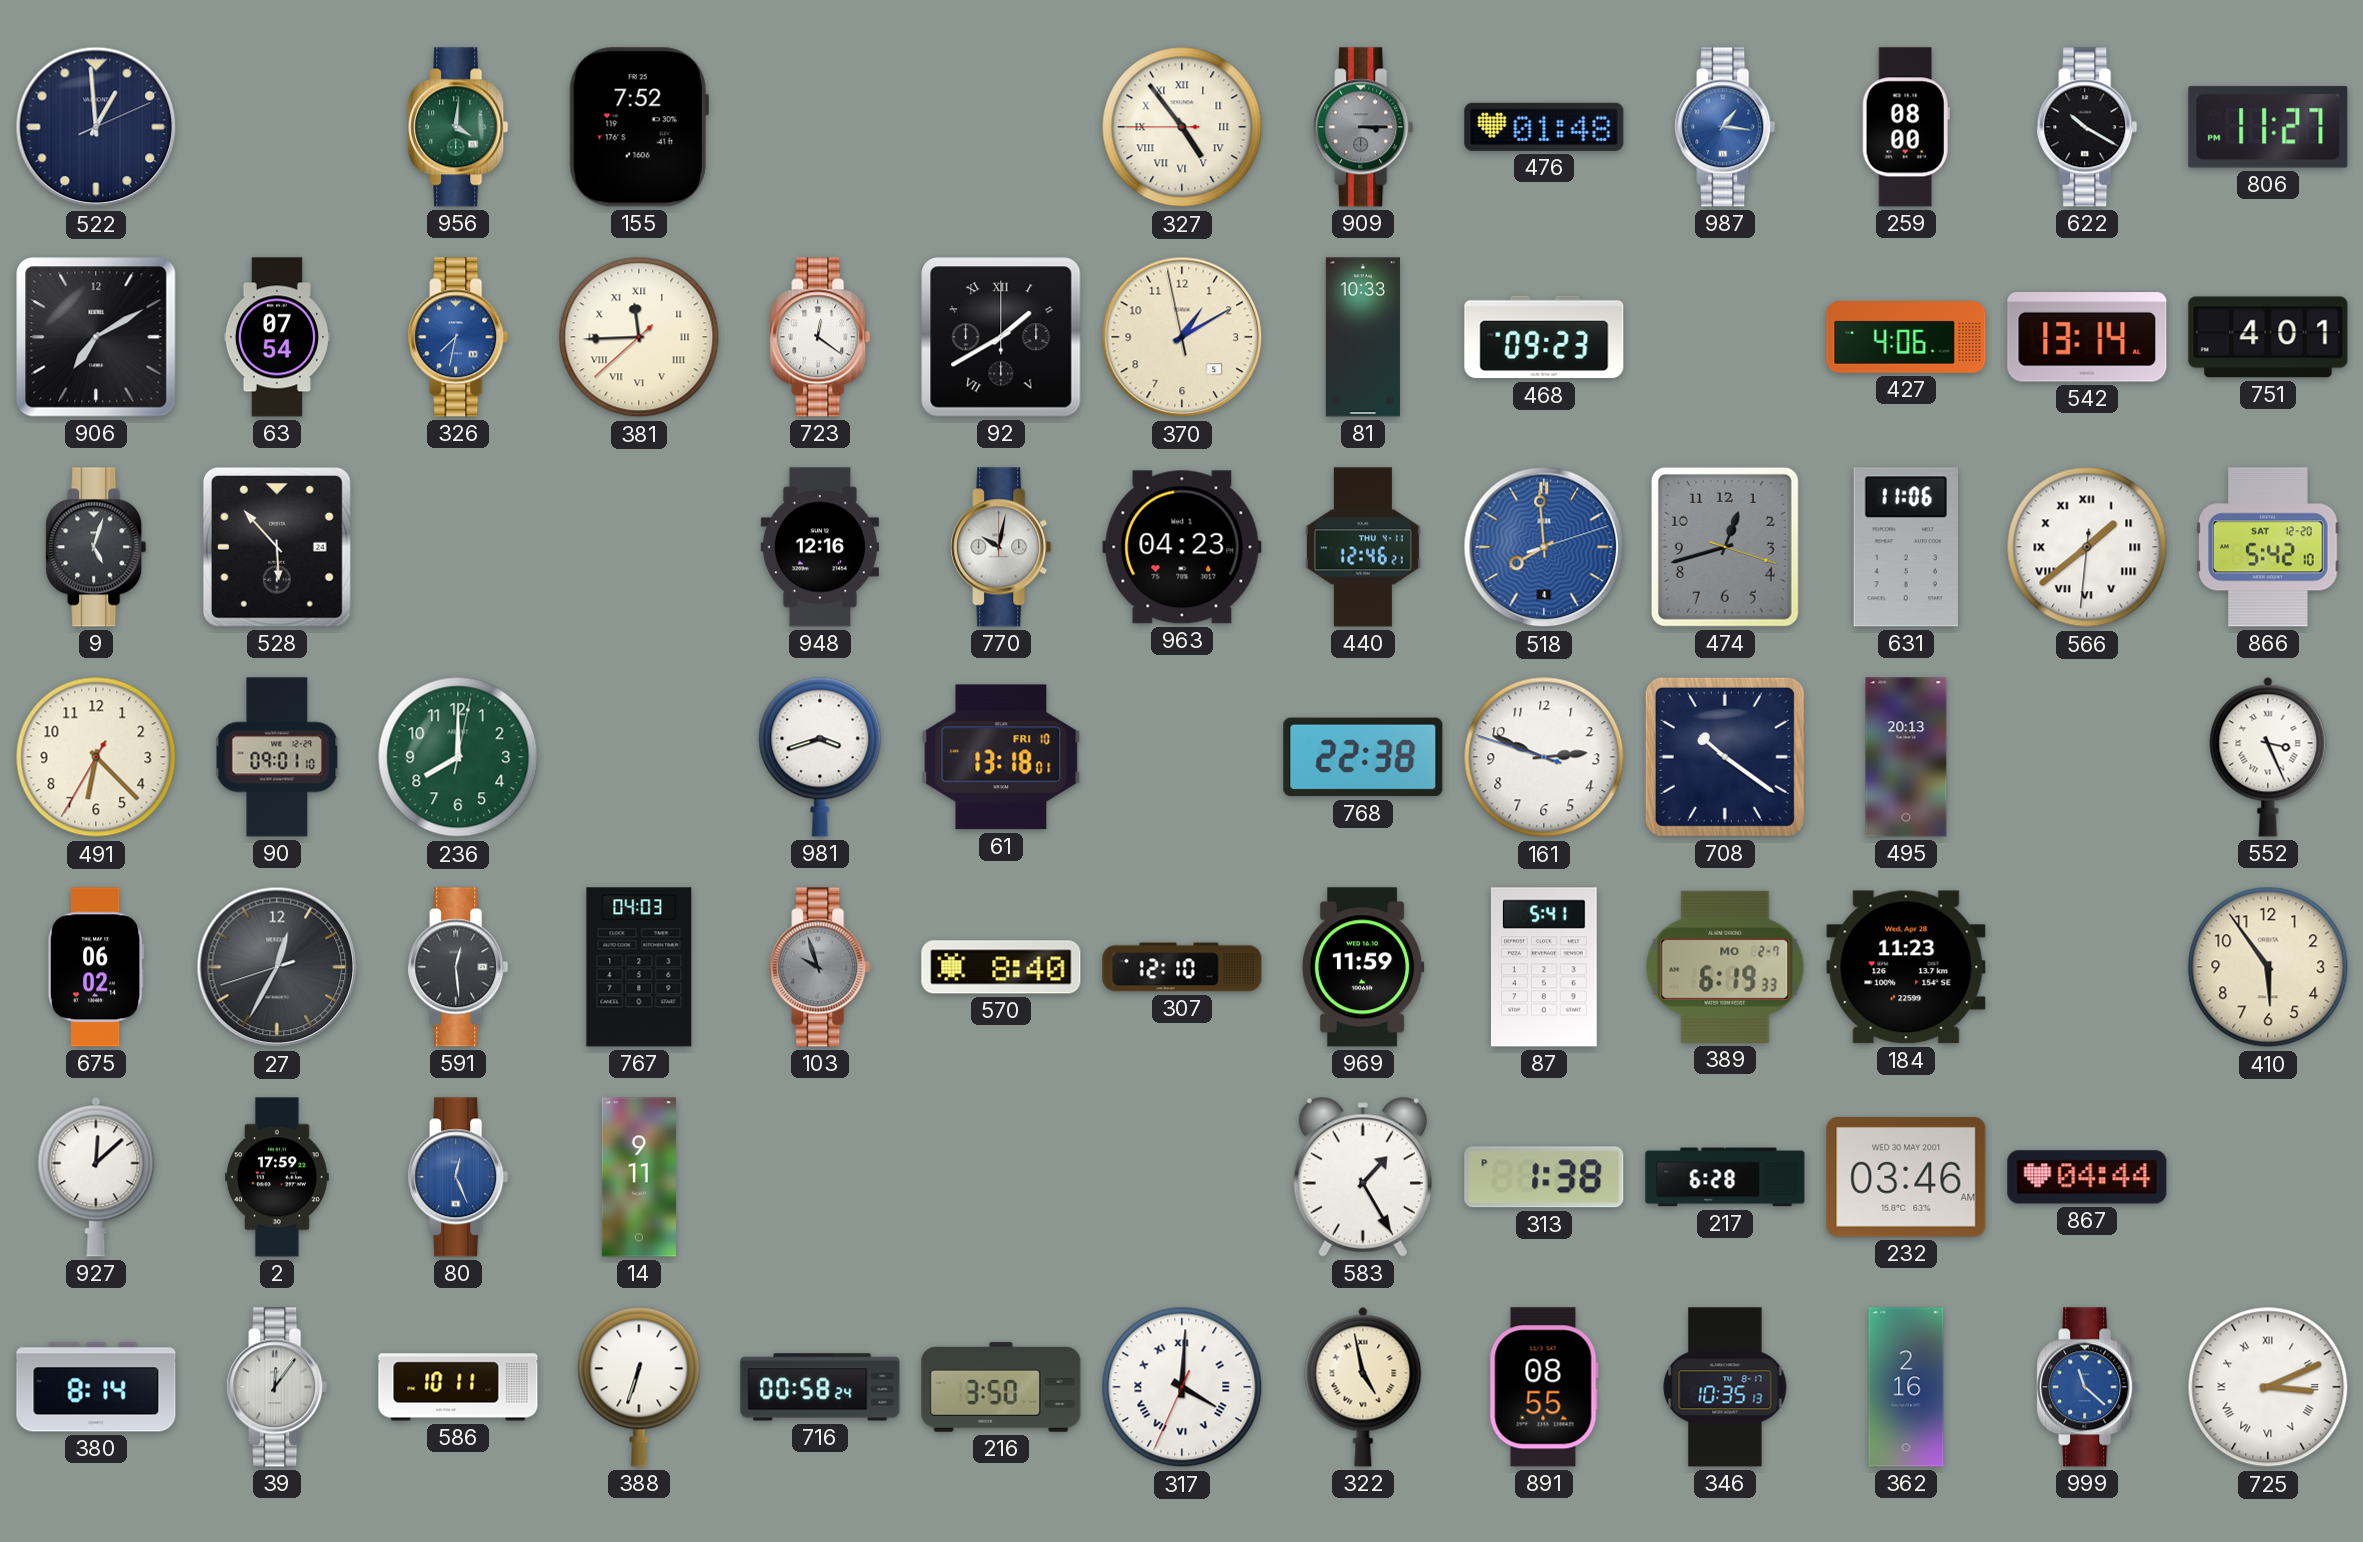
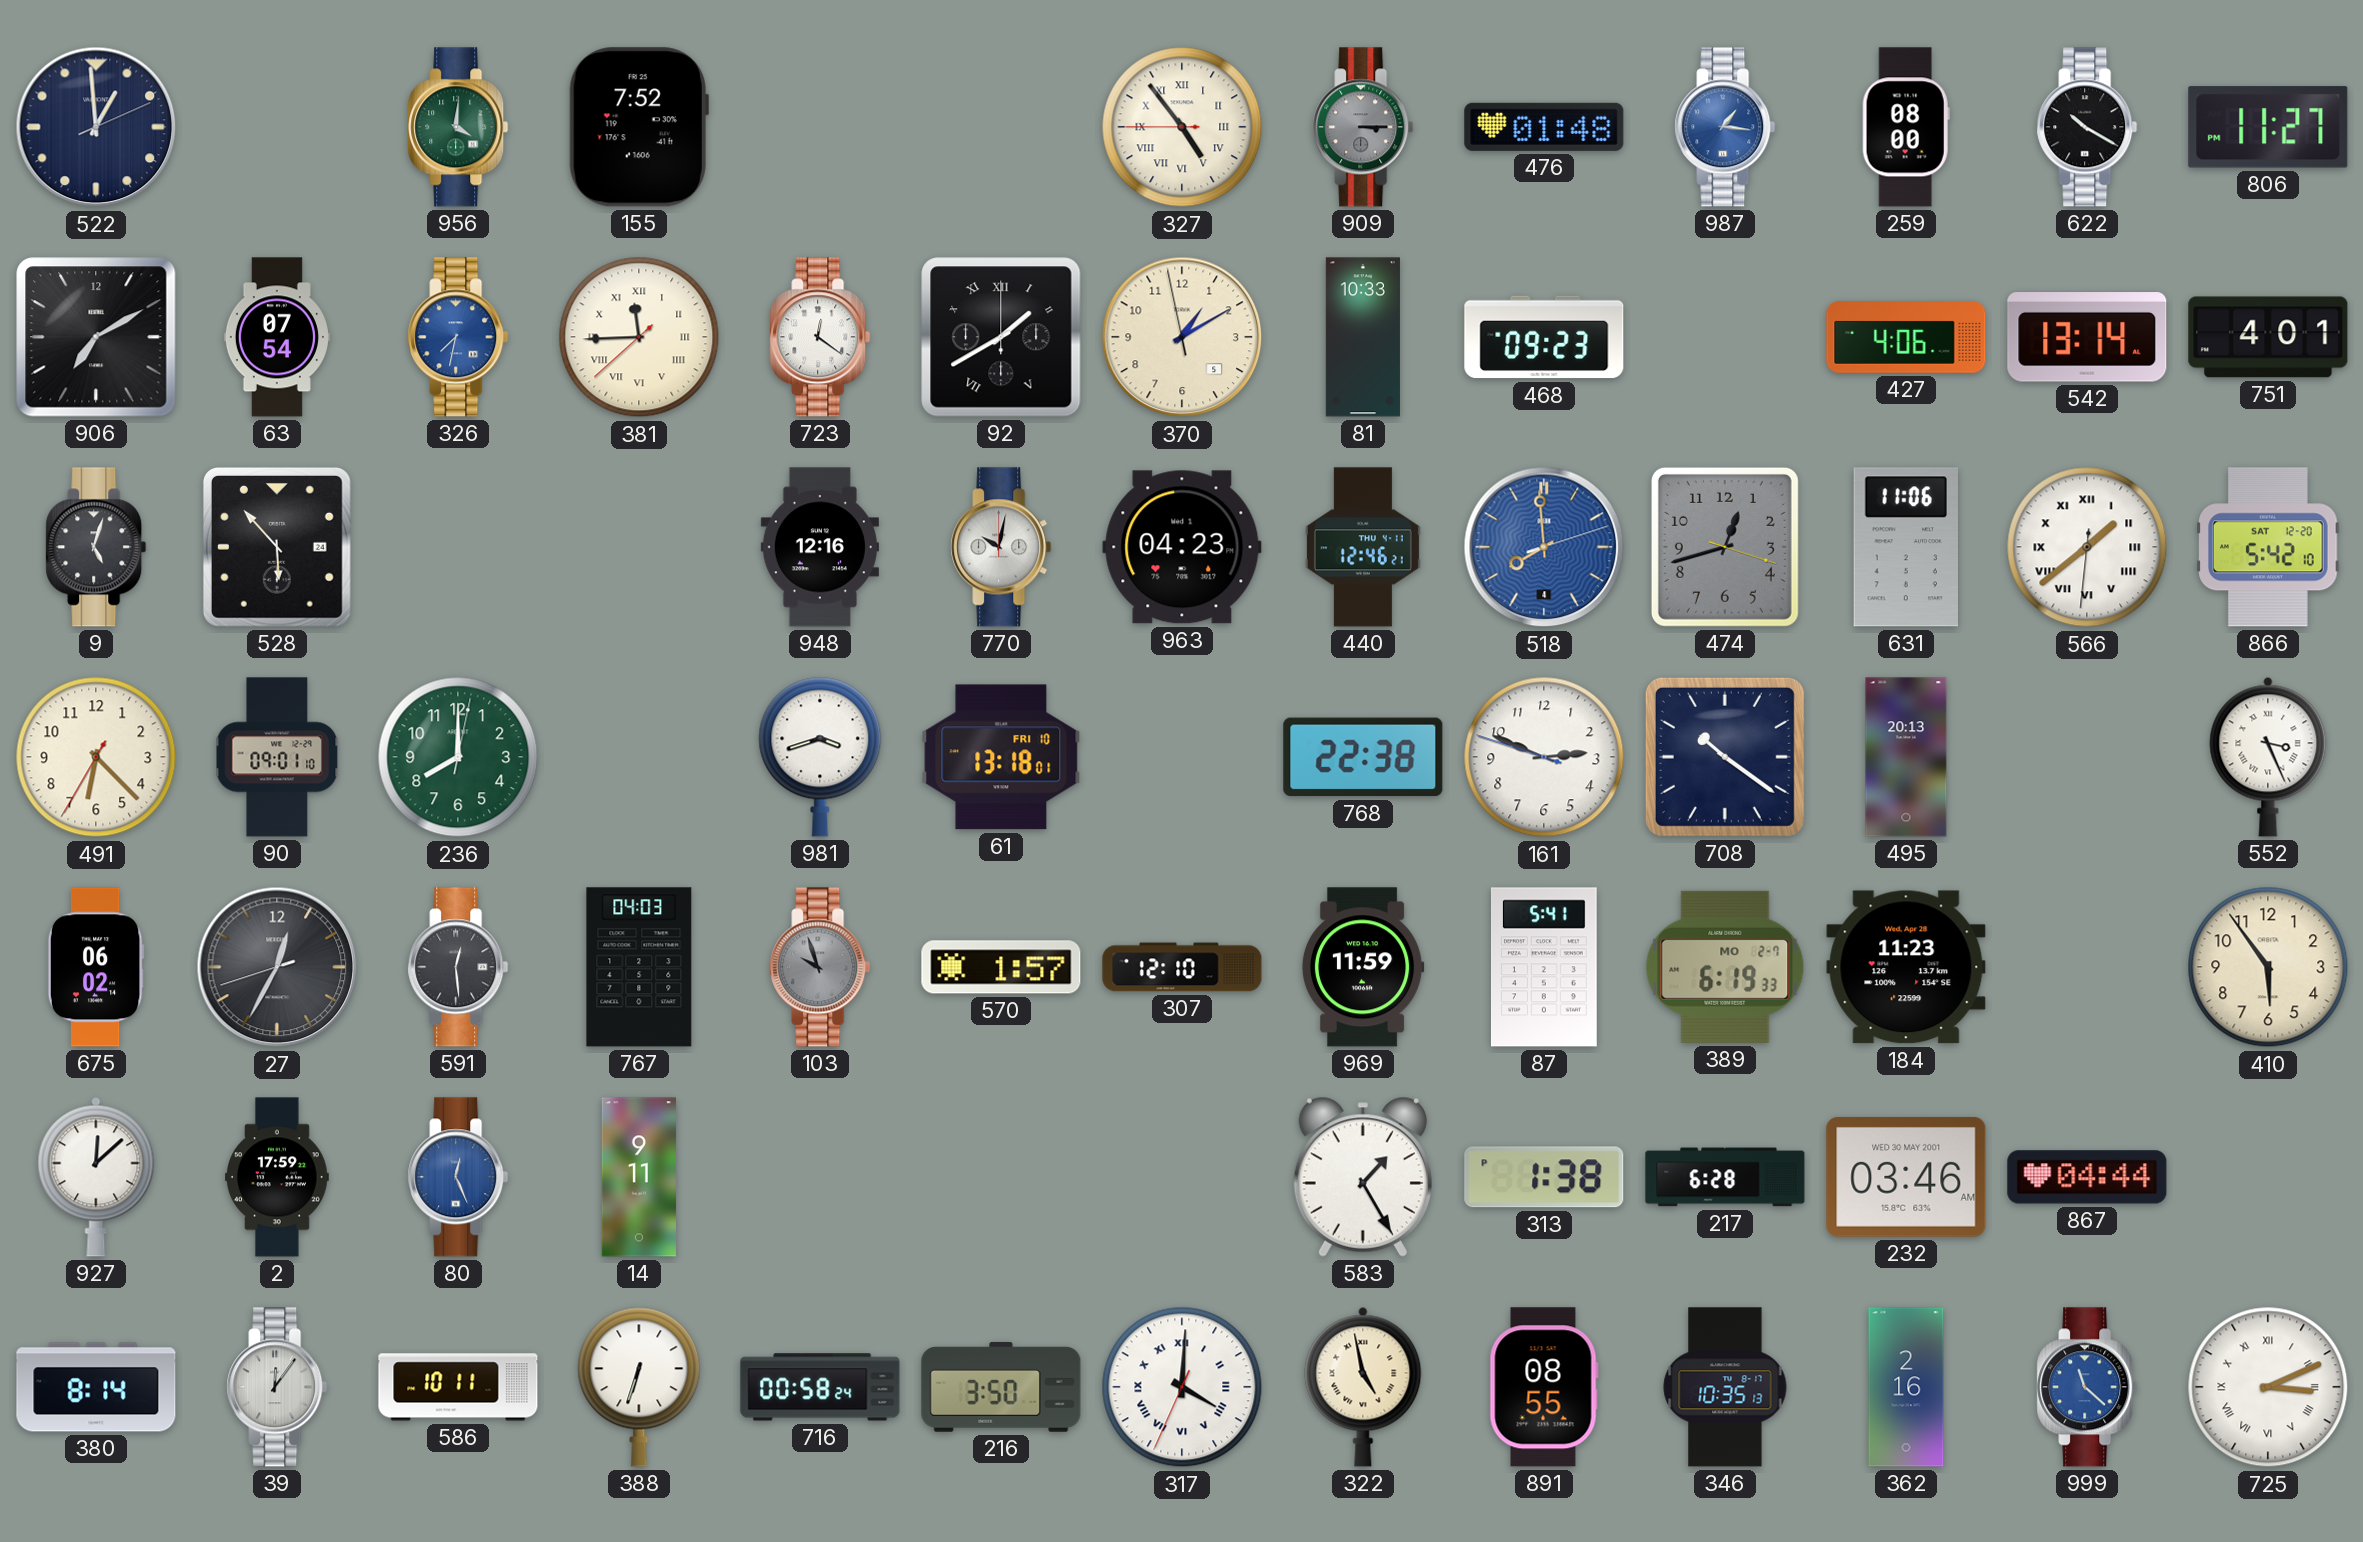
570: 8:40 -> 1:57 (1001, 967)
